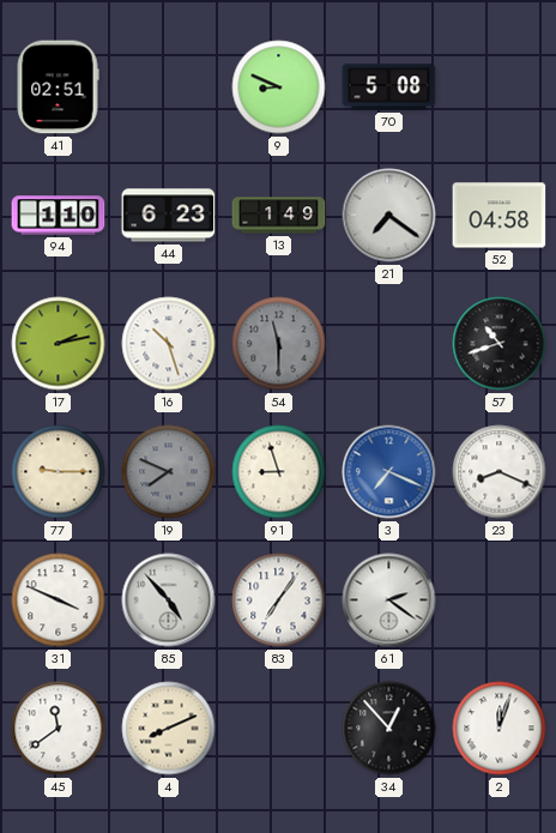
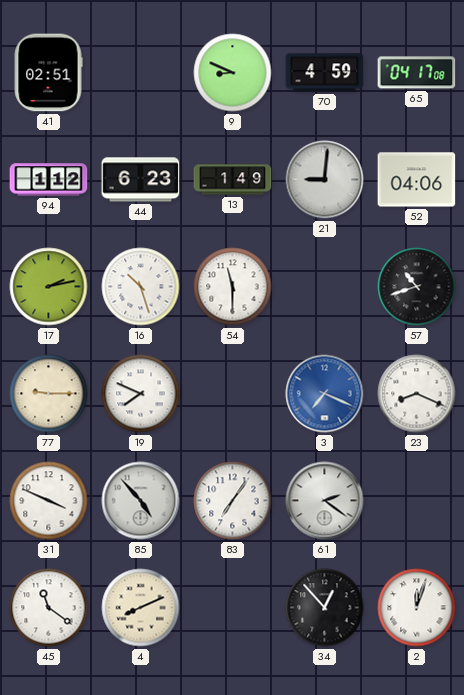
70: 5:08 -> 4:59 (325, 73)
65: none -> 04:17 (417, 73)
94: 1:10 -> 1:12 (49, 180)
21: 7:21 -> 9:01 (325, 180)
52: 04:58 -> 04:06 (417, 180)
54 dial: grey -> white (233, 287)
19 dial: grey -> white (141, 394)
91: 8:57 -> none (279, 472)
45: 11:39 -> 11:21 (49, 608)
